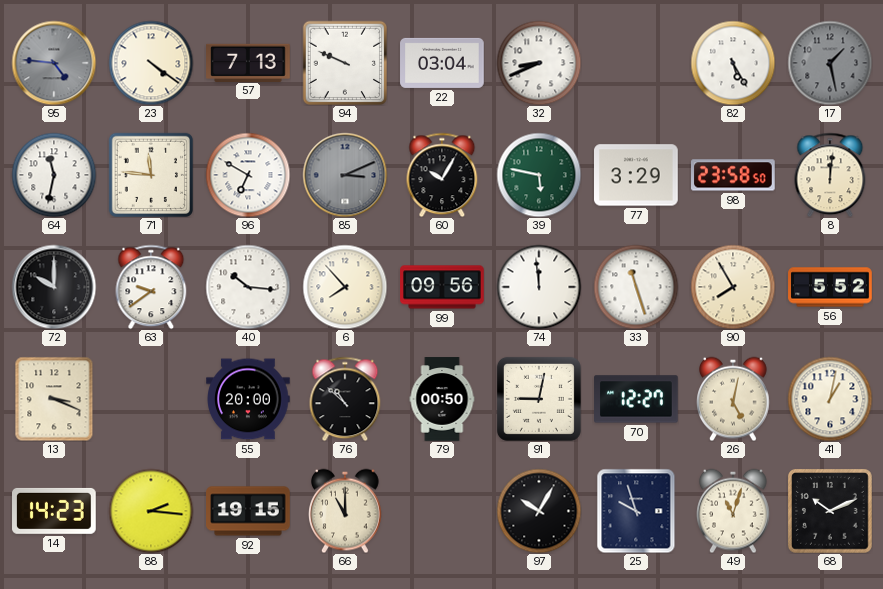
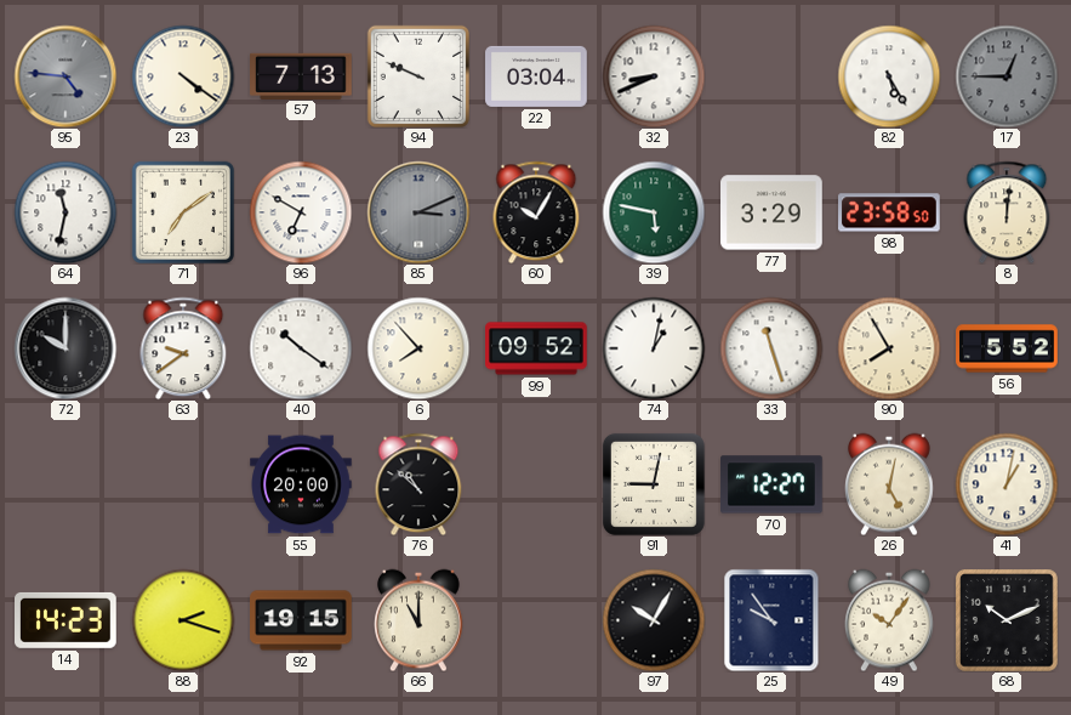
17: 1:28 -> 12:45 (1007, 76)
71: 11:46 -> 7:09 (182, 211)
40: 10:16 -> 10:21 (301, 348)
99: 09:56 -> 09:52 (536, 348)
74: 11:59 -> 1:02 (654, 348)
13: 3:19 -> none (54, 399)
79: 00:50 -> none (442, 399)
88: 2:16 -> 2:18 (183, 620)
25: 9:57 -> 9:54 (771, 620)
49: 11:03 -> 10:06 (890, 620)
